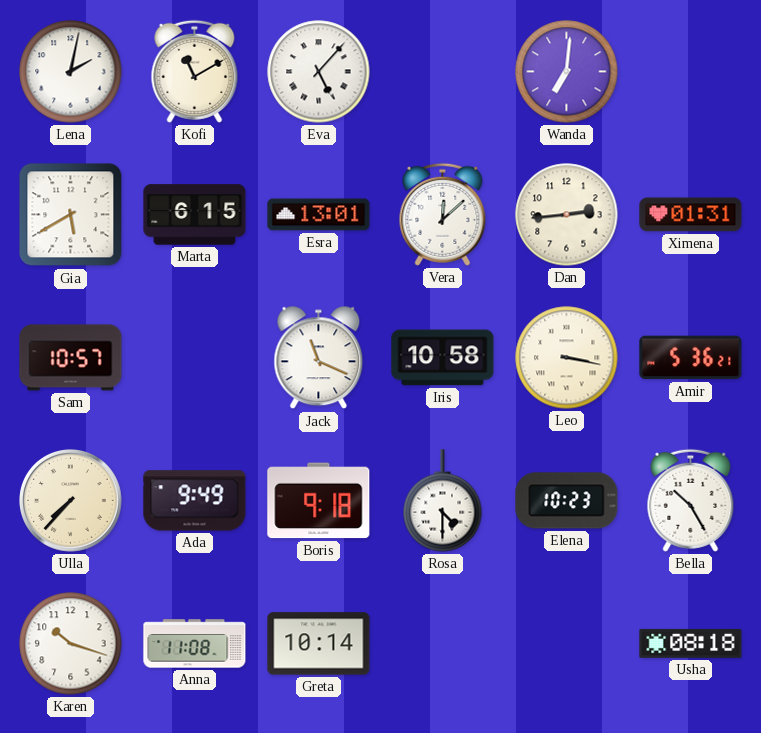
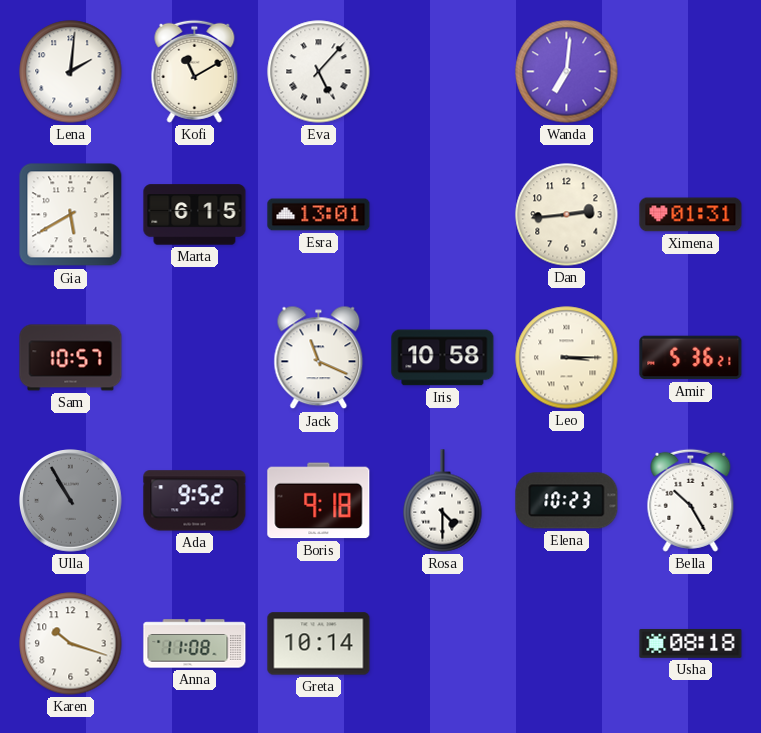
Lena: 2:02 -> 2:01 (71, 72)
Vera: 12:08 -> none (443, 214)
Leo: 3:17 -> 3:15 (567, 358)
Ulla: 7:37 -> 10:55 (71, 501)
Ulla dial: cream -> grey (71, 501)
Ada: 9:49 -> 9:52 (195, 501)
